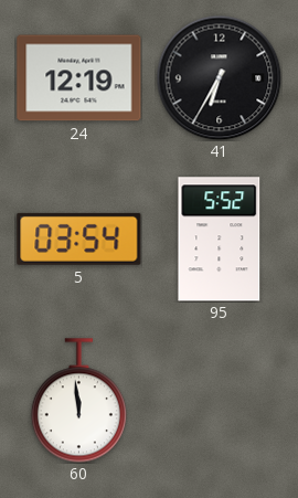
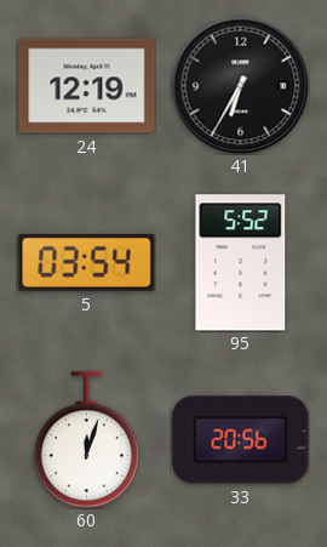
60: 11:59 -> 12:03 (86, 440)
33: none -> 20:56 (241, 440)
